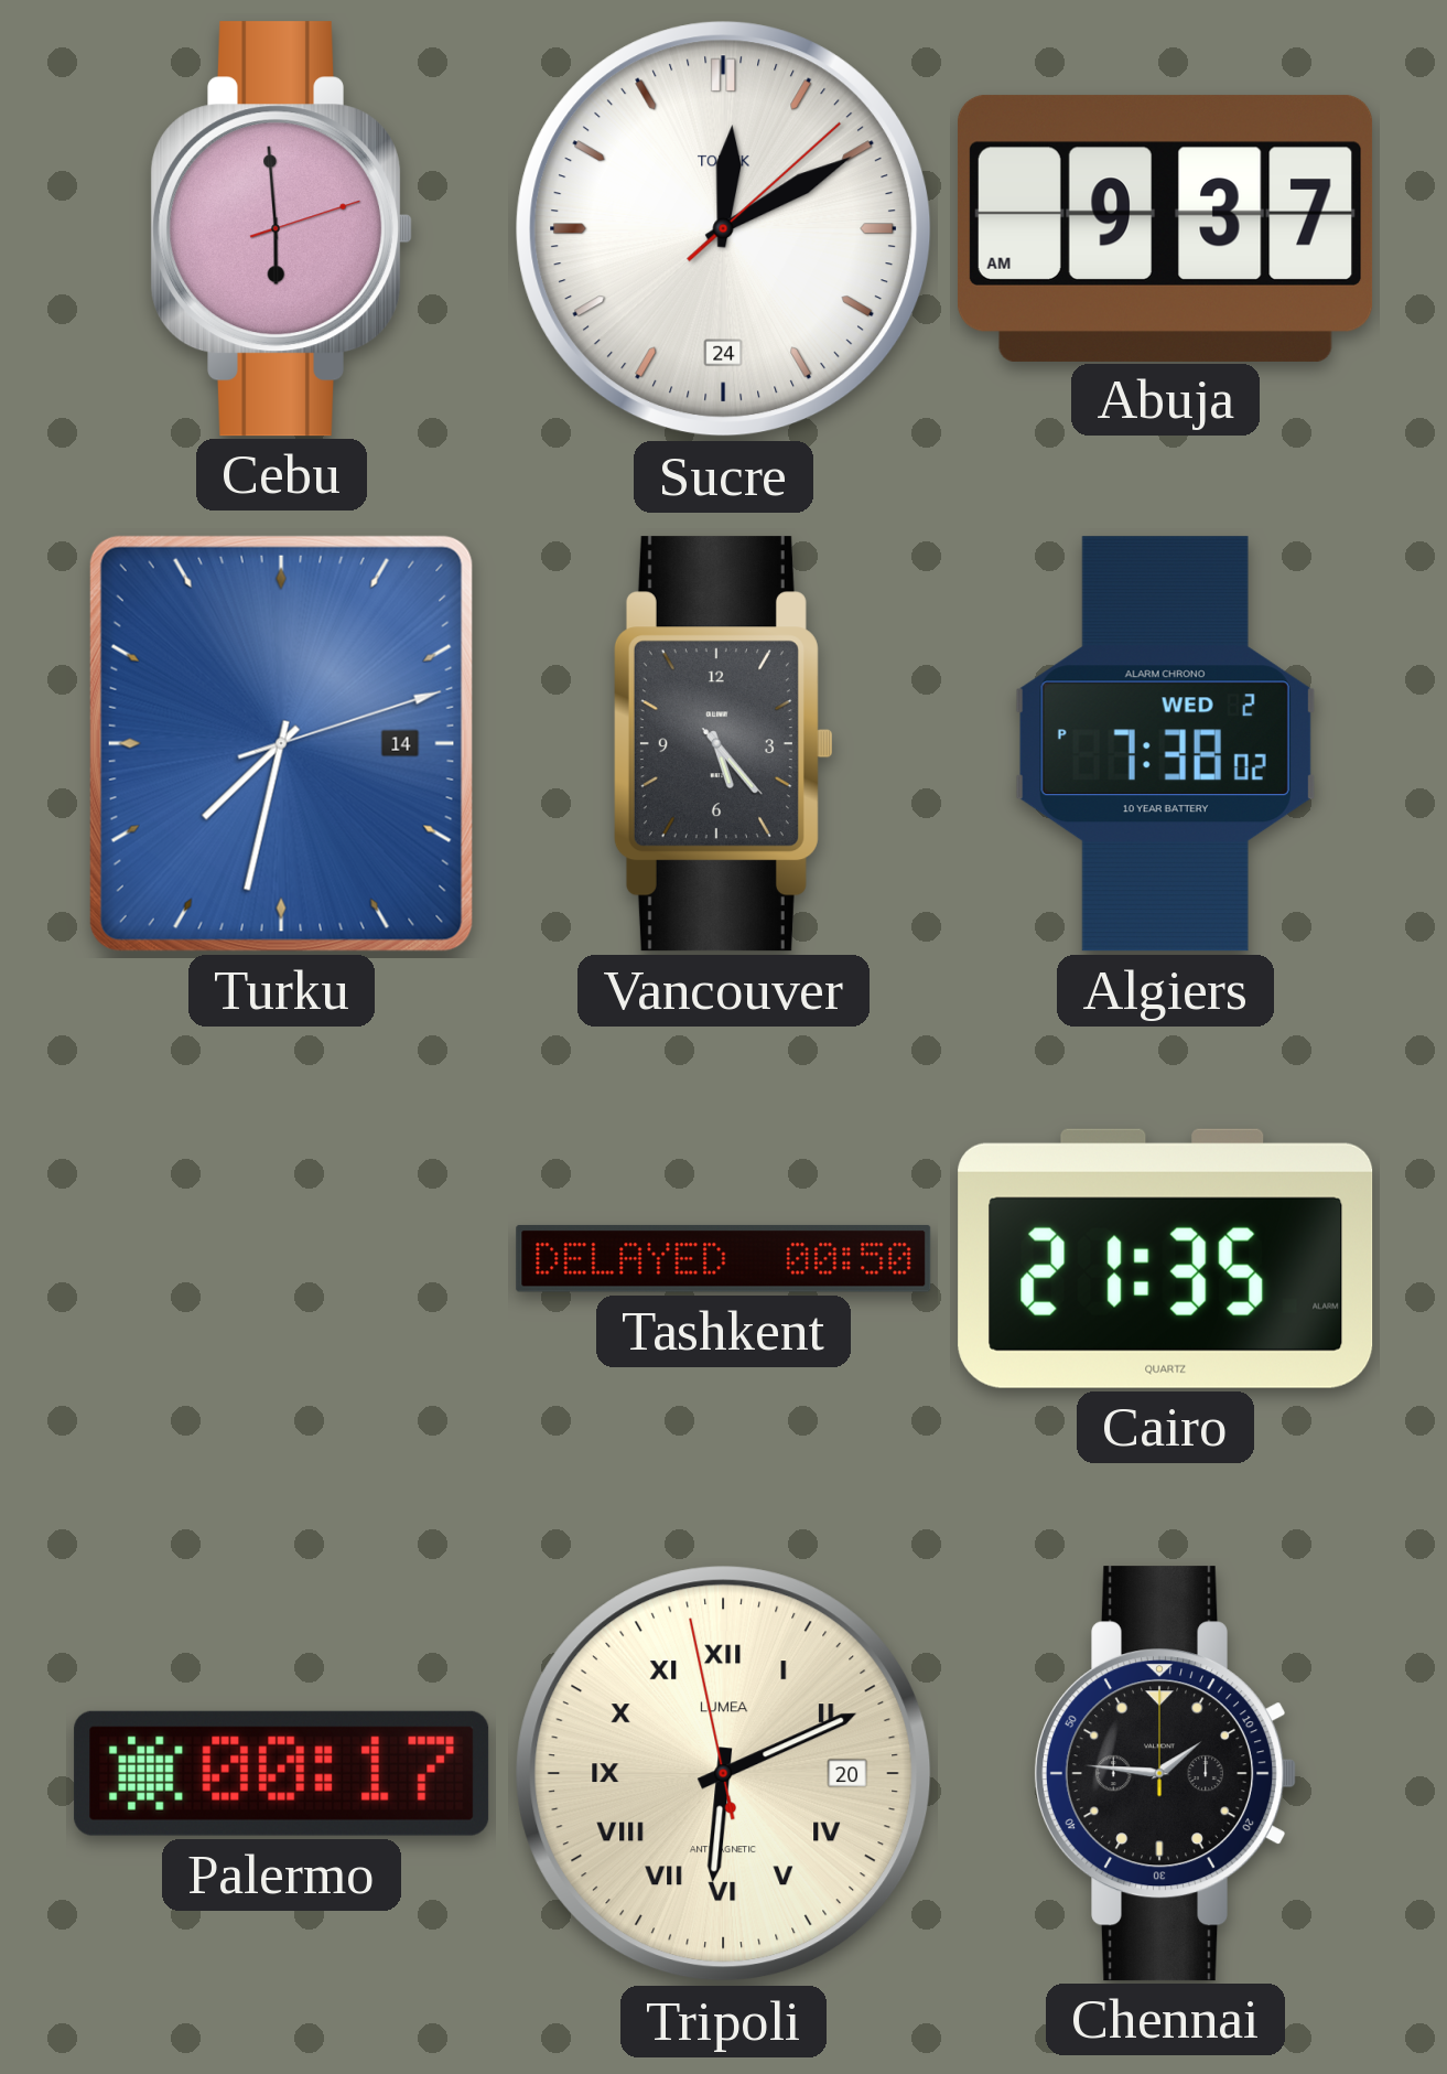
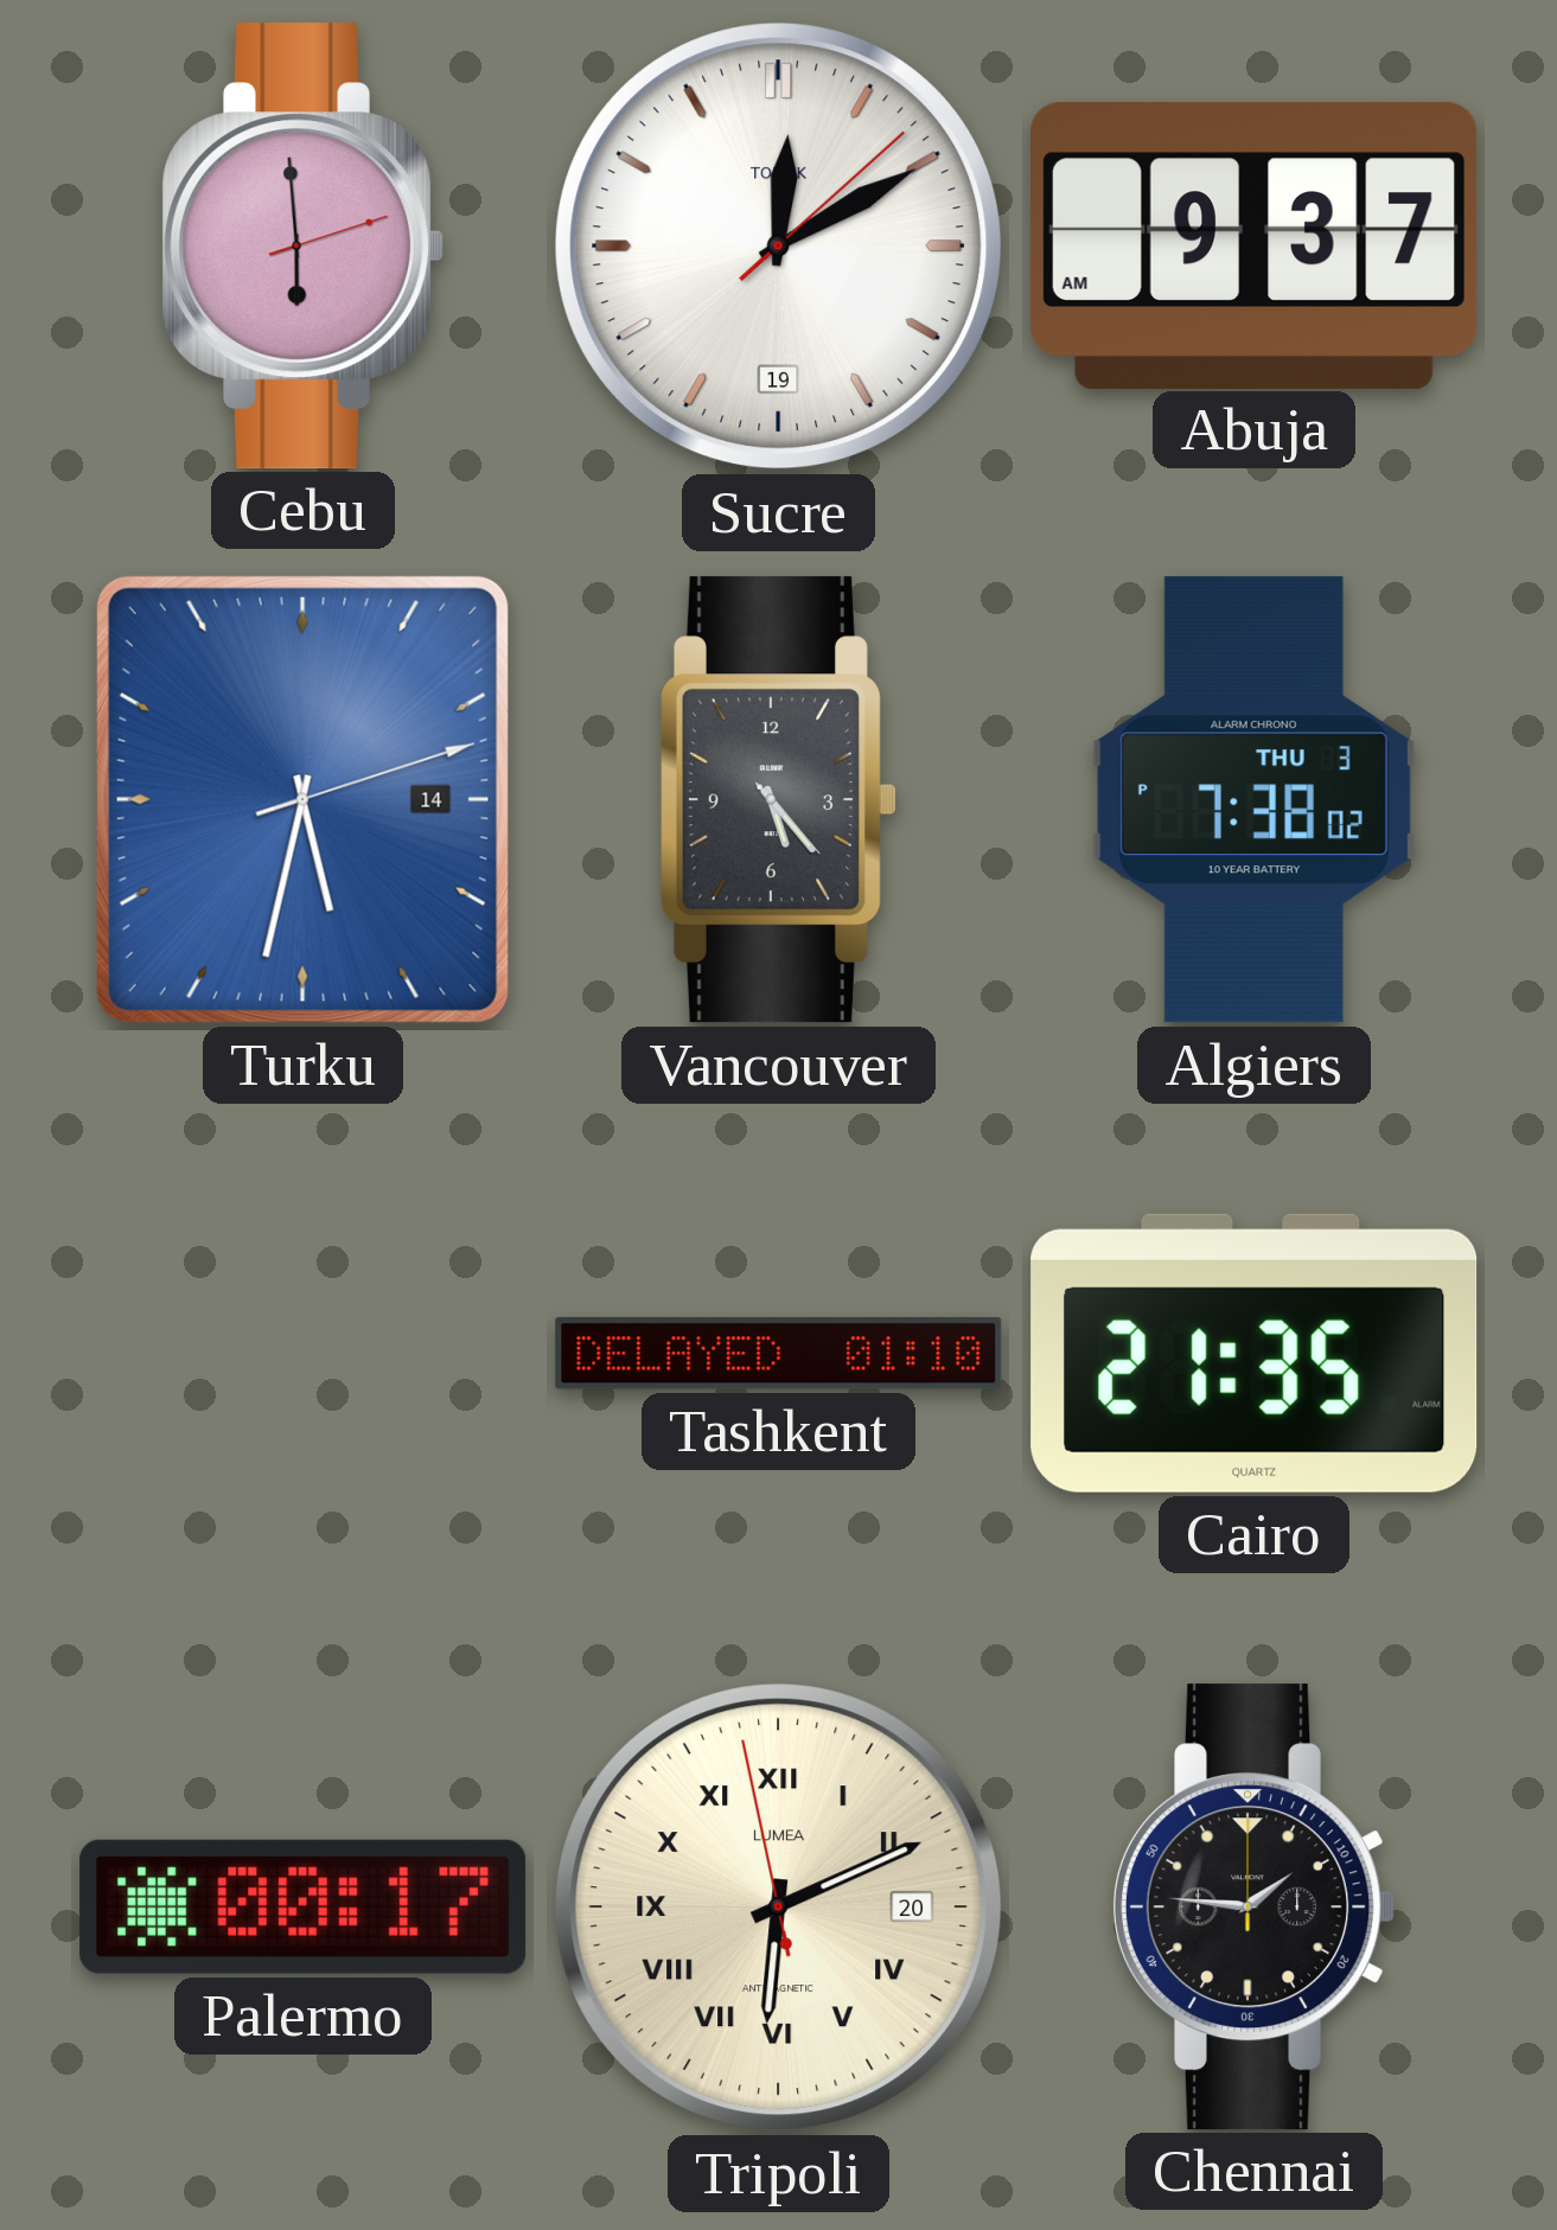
Sucre date: 24 -> 19 (779, 247)
Turku: 7:32 -> 5:32 (302, 799)
Algiers date: WED 2 -> THU 3 (1253, 800)
Tashkent: 00:50 -> 01:10 (779, 1353)
